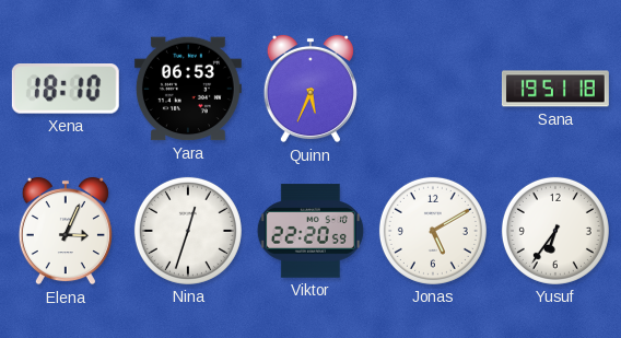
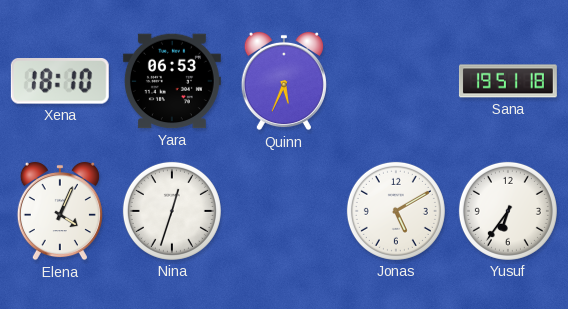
Elena: 3:04 -> 4:04 (60, 211)
Viktor: 22:20 -> none (310, 231)
